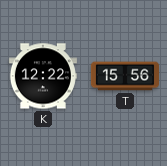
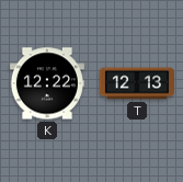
T: 15:56 -> 12:13 (137, 83)
